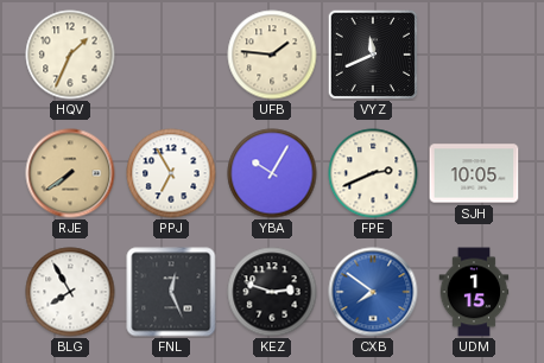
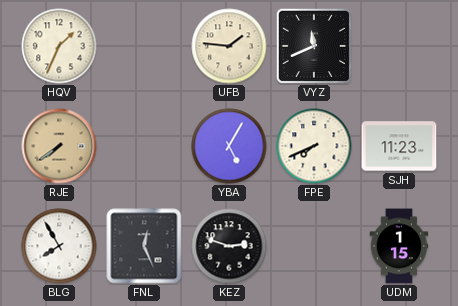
PPJ: 6:55 -> none (171, 173)
YBA: 10:05 -> 5:05 (229, 146)
FPE: 2:41 -> 7:41 (314, 146)
SJH: 10:05 -> 11:23 (399, 146)
CXB: 7:51 -> none (373, 292)
